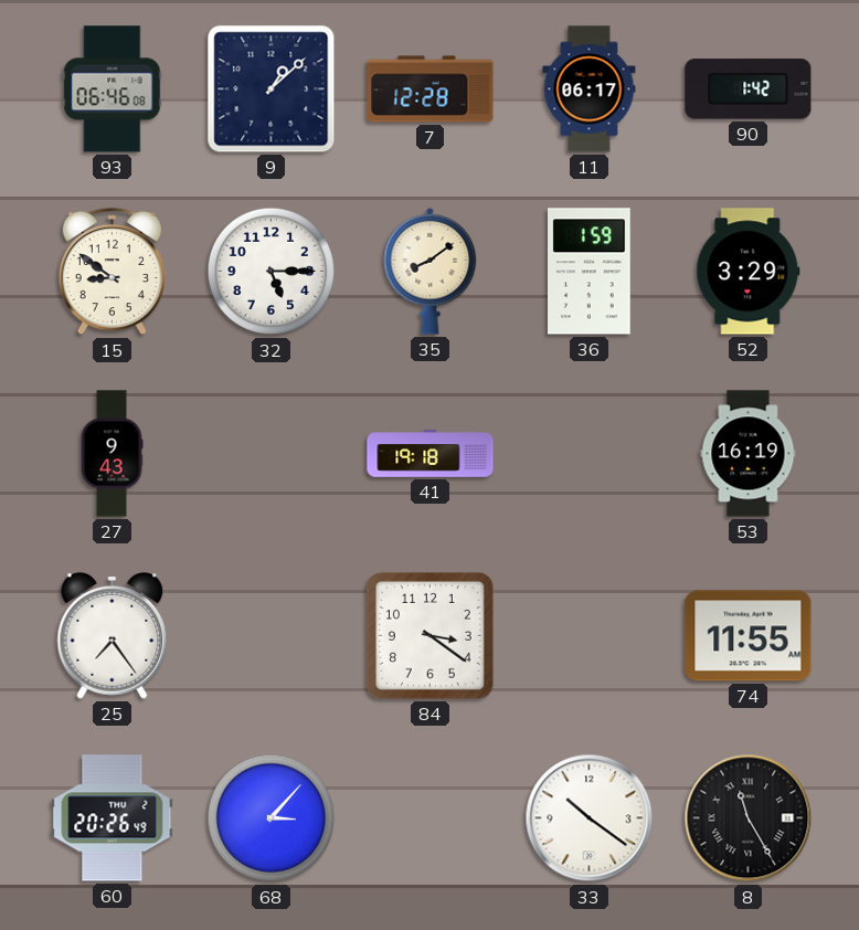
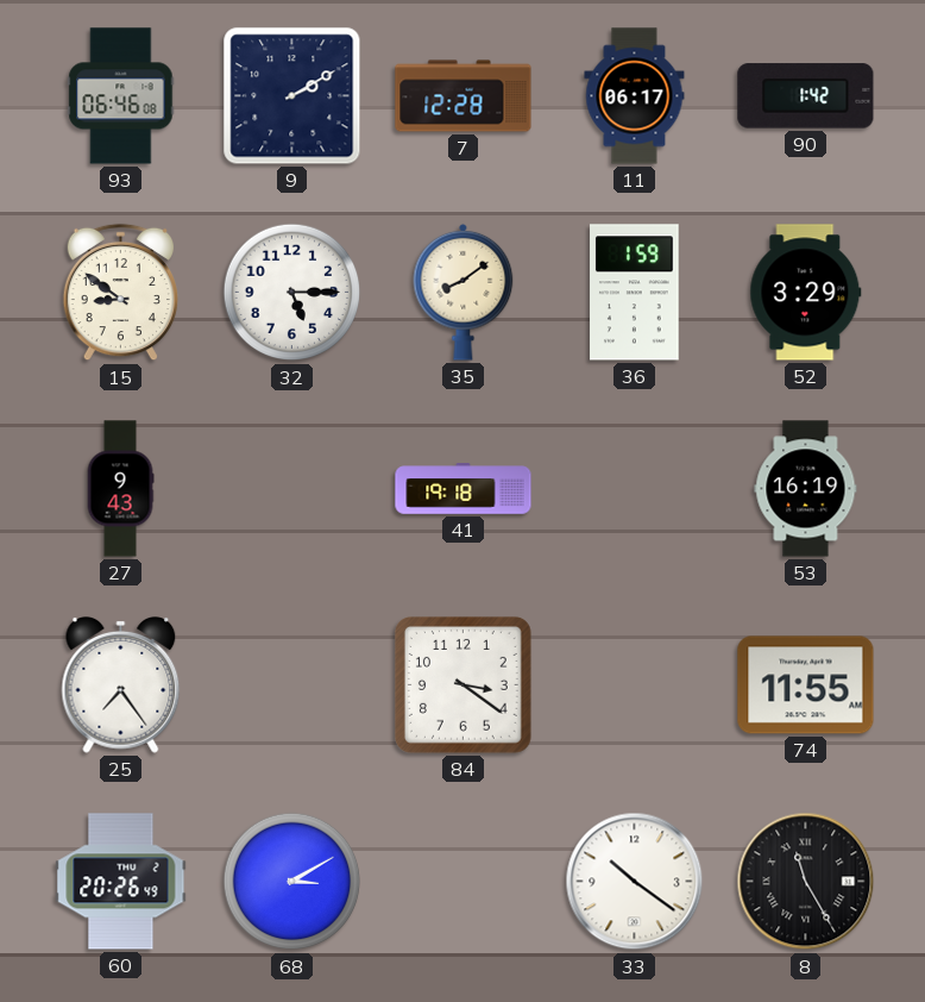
9: 1:08 -> 2:10 (292, 96)
68: 3:07 -> 3:10 (292, 882)
